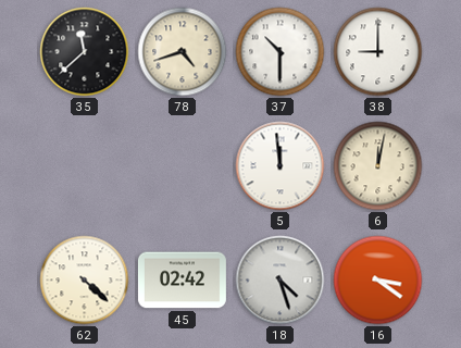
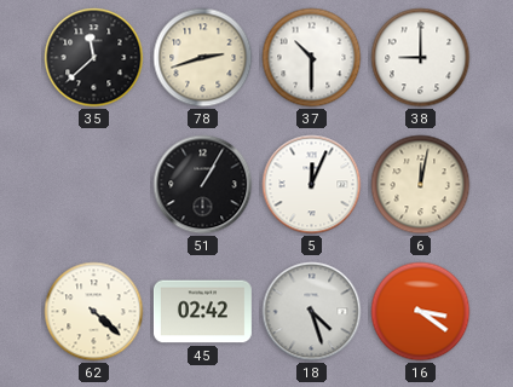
78: 4:42 -> 2:42 (203, 58)
51: none -> 1:05 (203, 185)
5: 11:59 -> 12:04 (312, 185)
